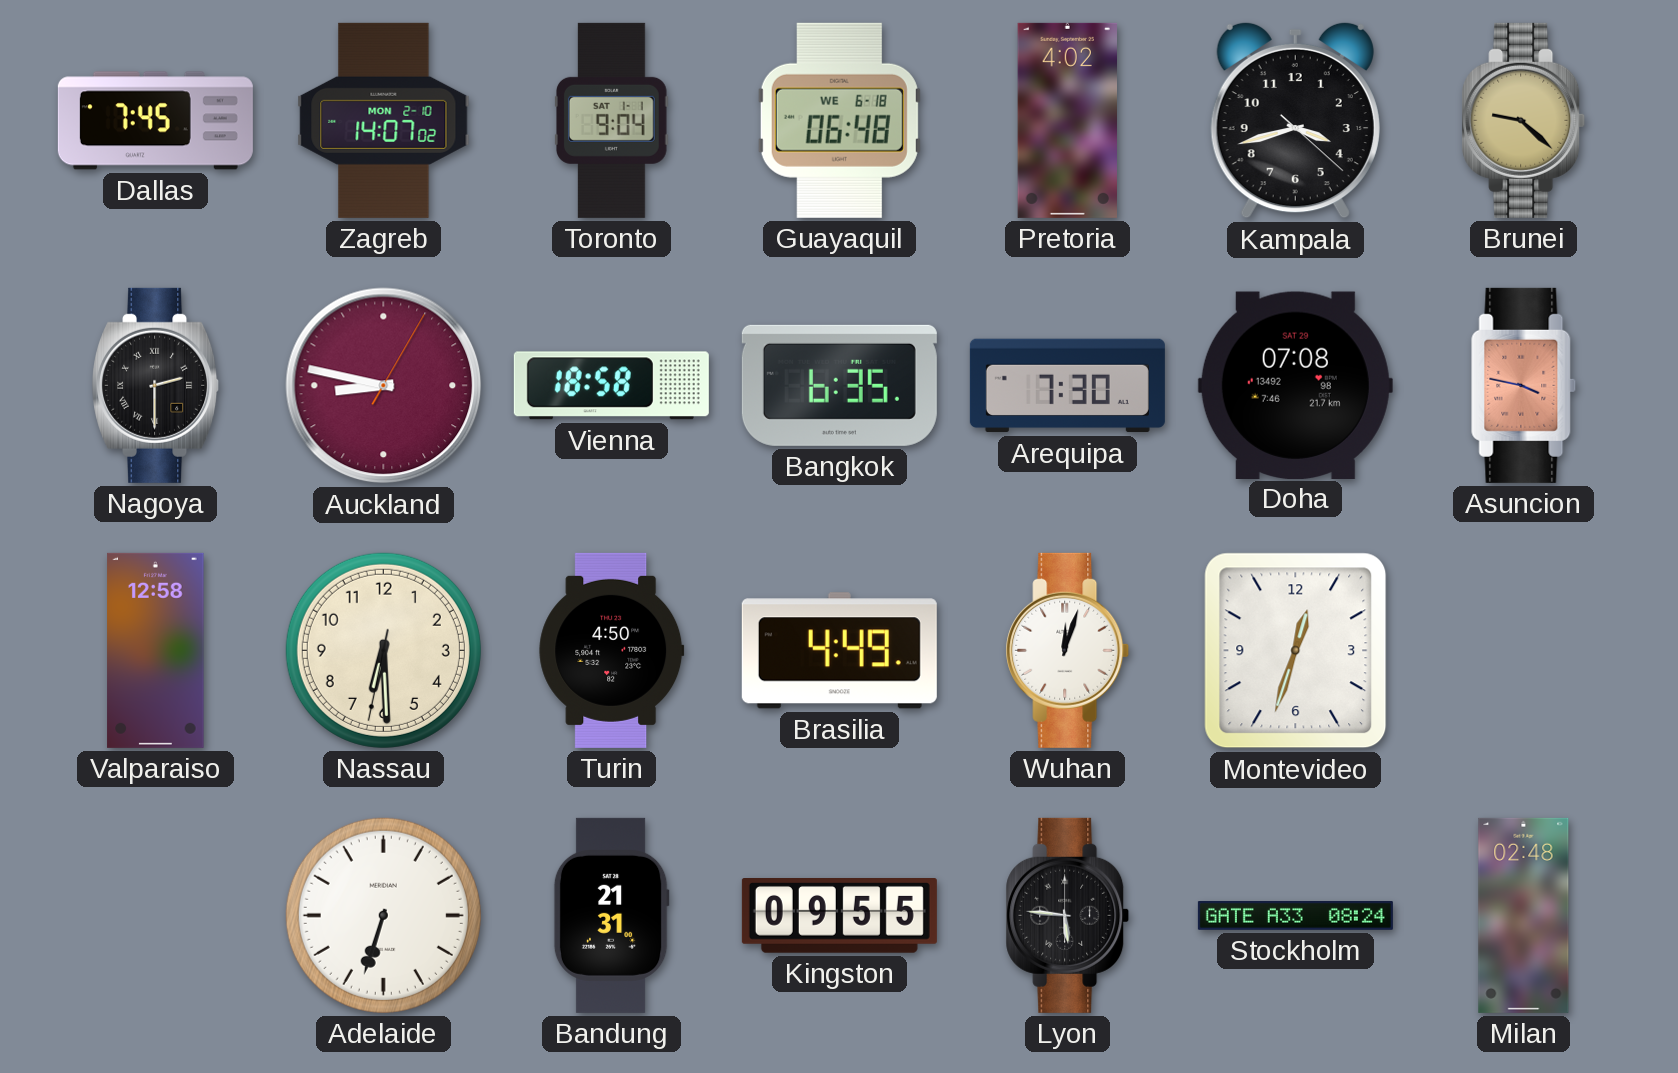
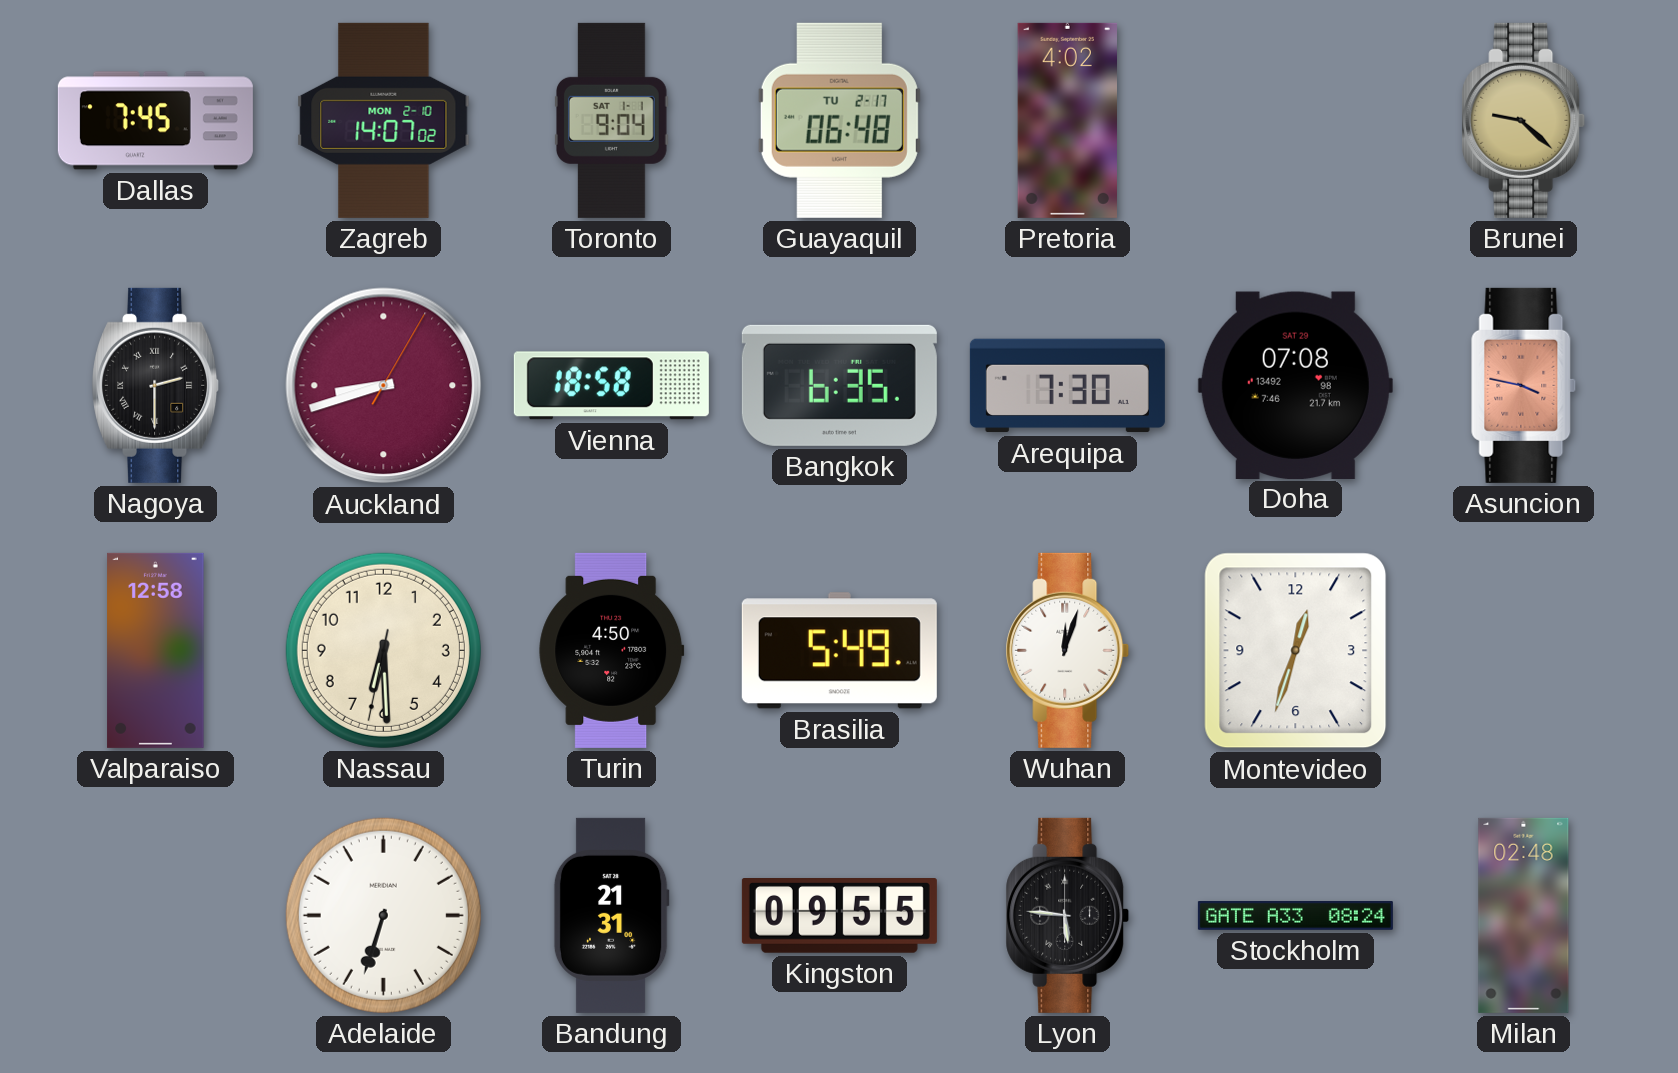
Guayaquil date: WE 6-18 -> TU 2-17 (839, 120)
Kampala: 3:42 -> none (1295, 120)
Auckland: 8:47 -> 8:42 (384, 386)
Brasilia: 4:49 -> 5:49 (839, 651)
